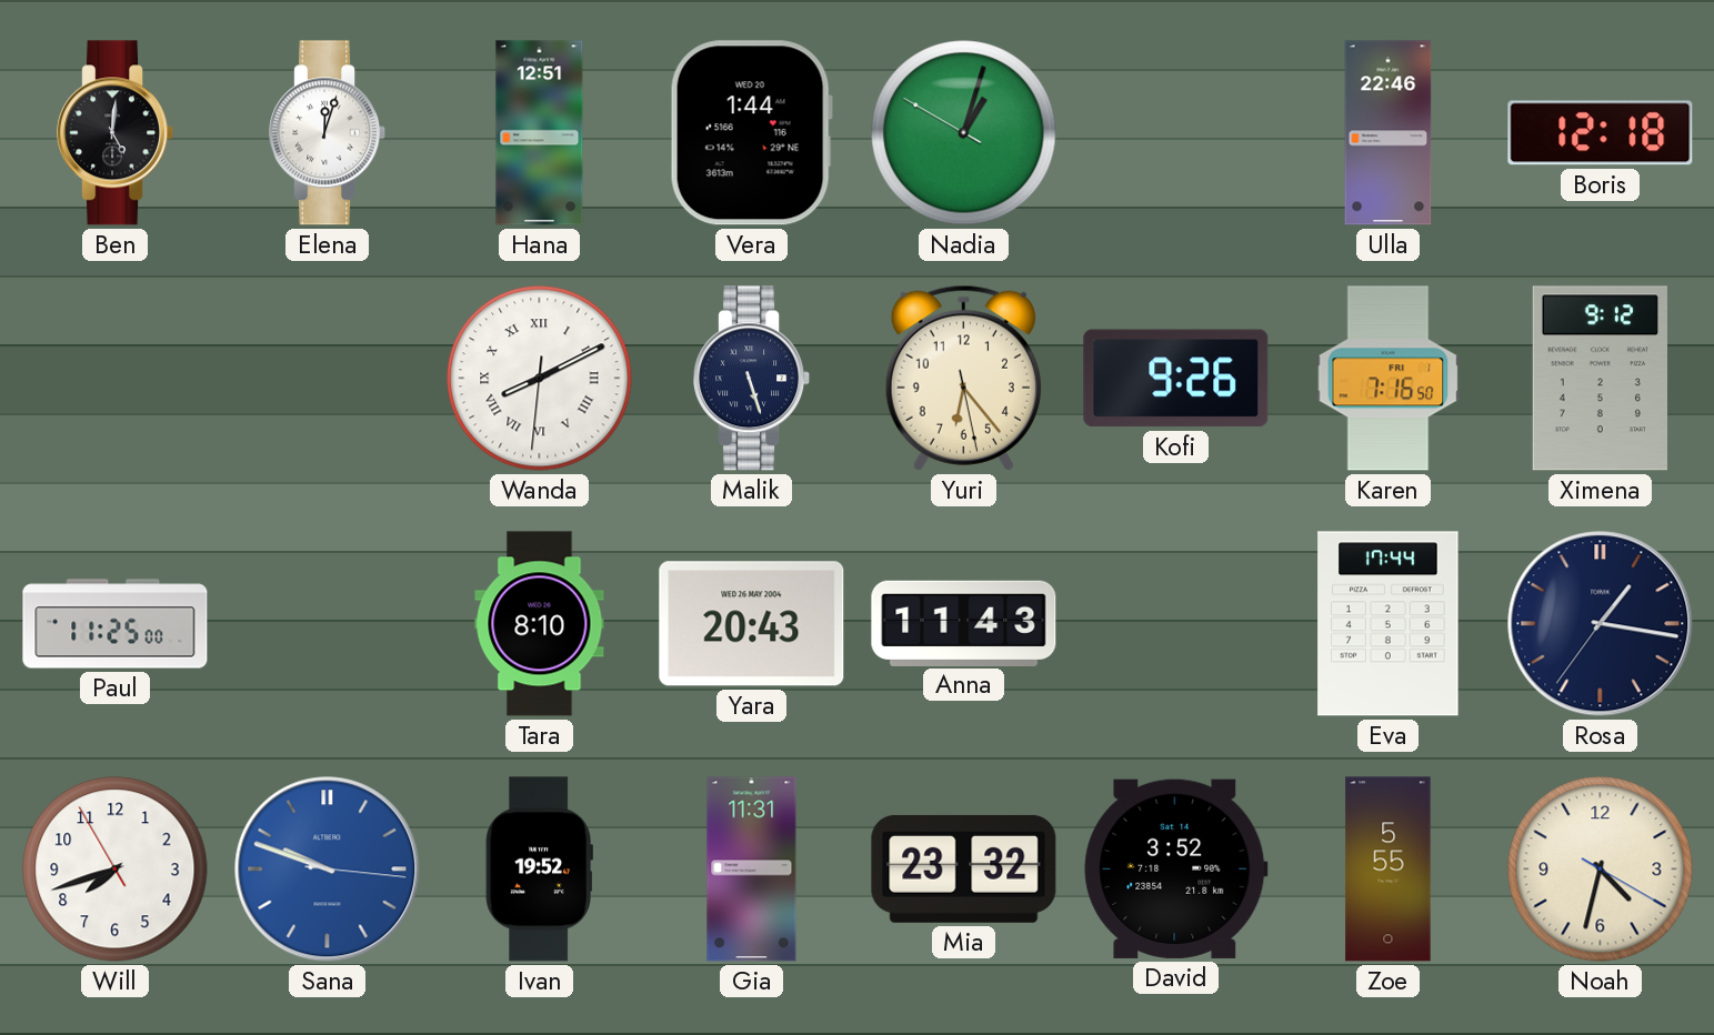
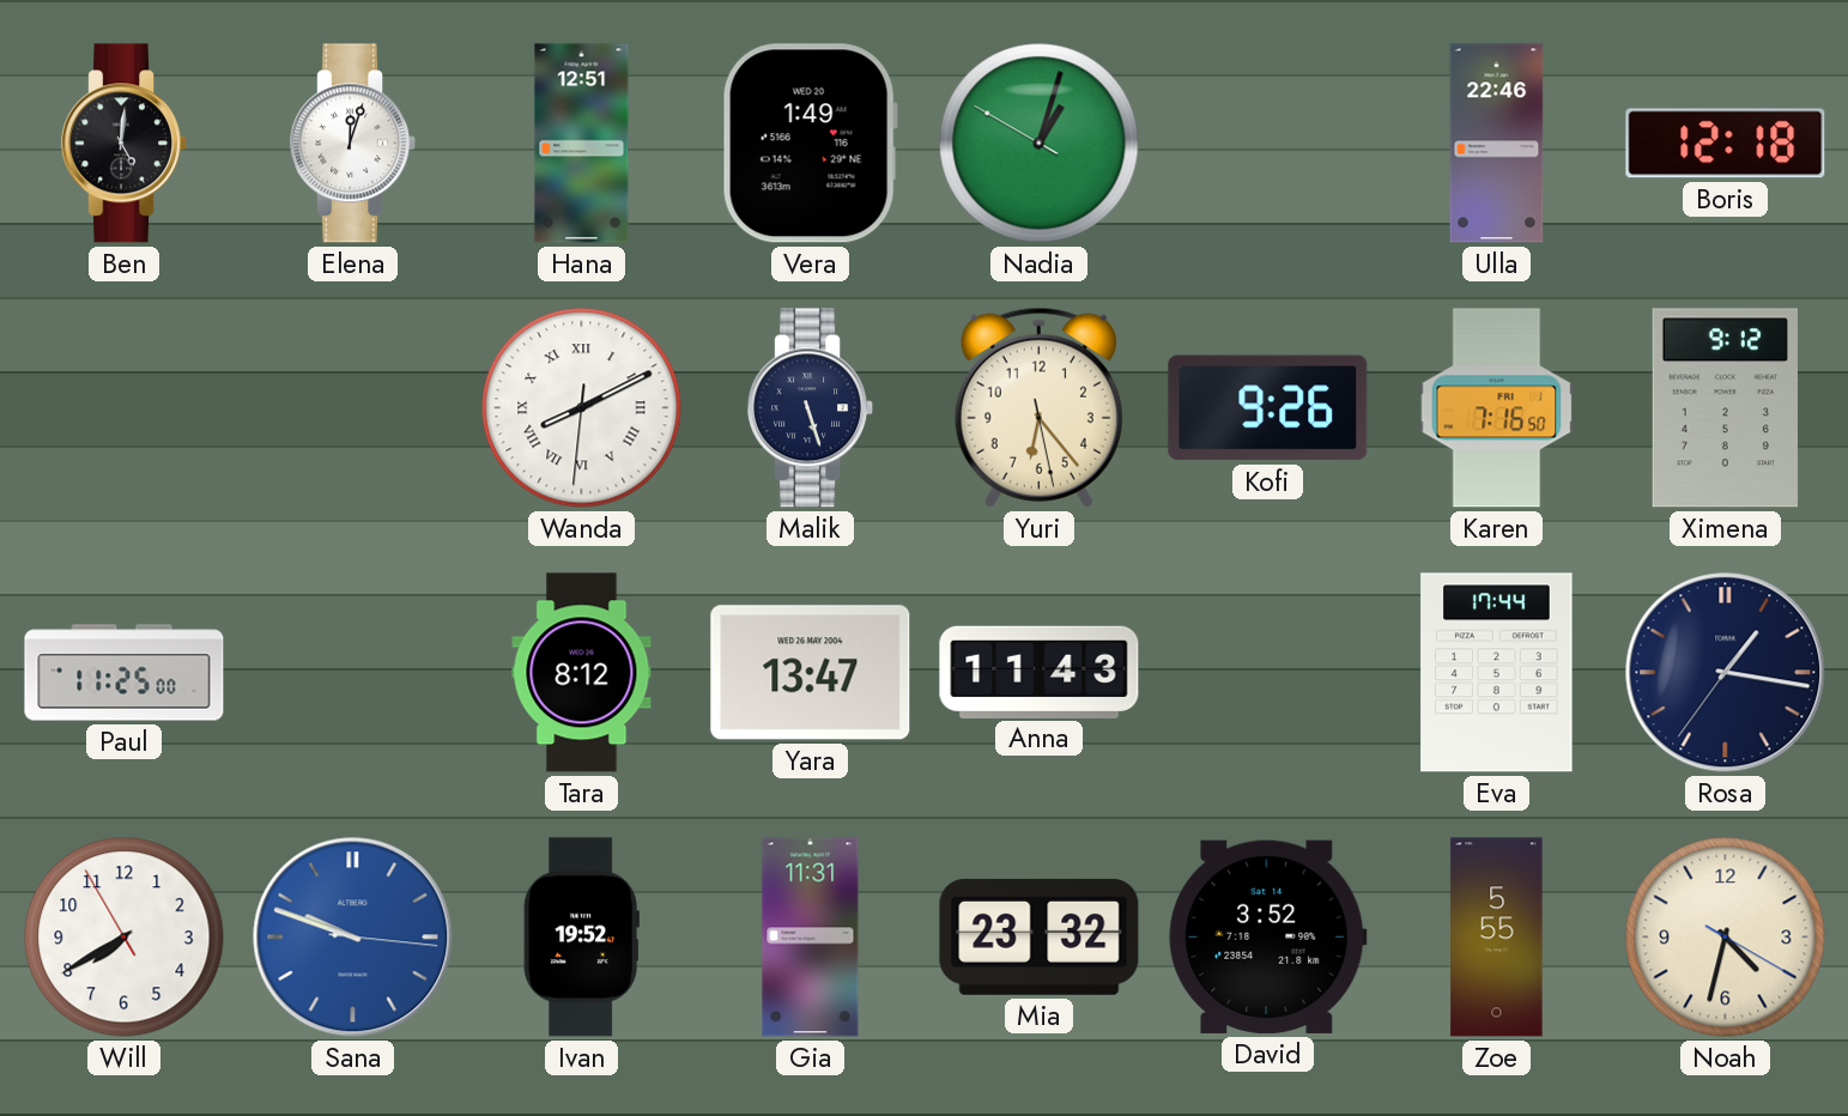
Vera: 1:44 -> 1:49 (810, 144)
Tara: 8:10 -> 8:12 (582, 673)
Yara: 20:43 -> 13:47 (811, 673)
Will: 7:41 -> 7:39 (125, 938)
